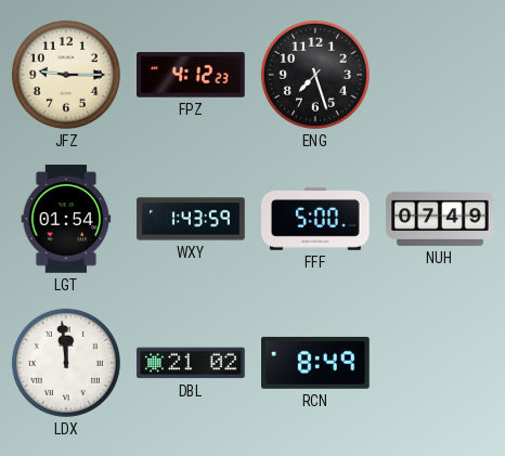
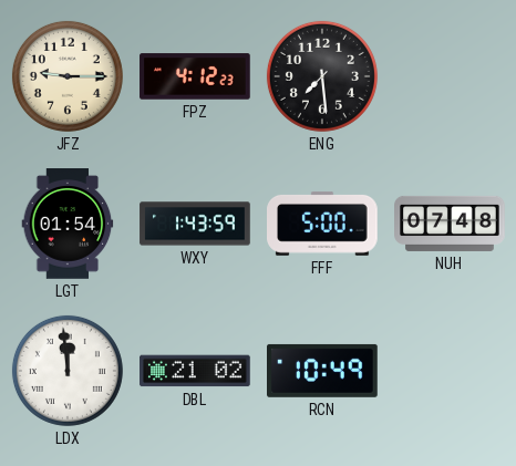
ENG: 7:27 -> 7:29 (322, 76)
NUH: 07:49 -> 07:48 (450, 224)
RCN: 8:49 -> 10:49 (323, 371)
